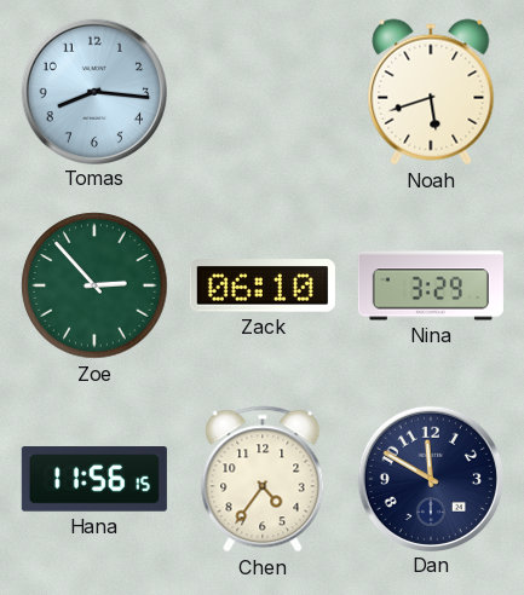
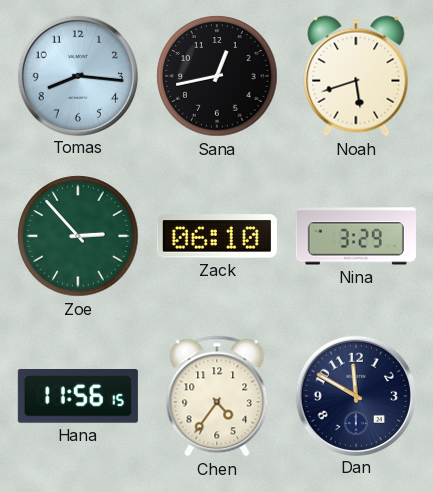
Sana: none -> 12:43 (217, 76)
